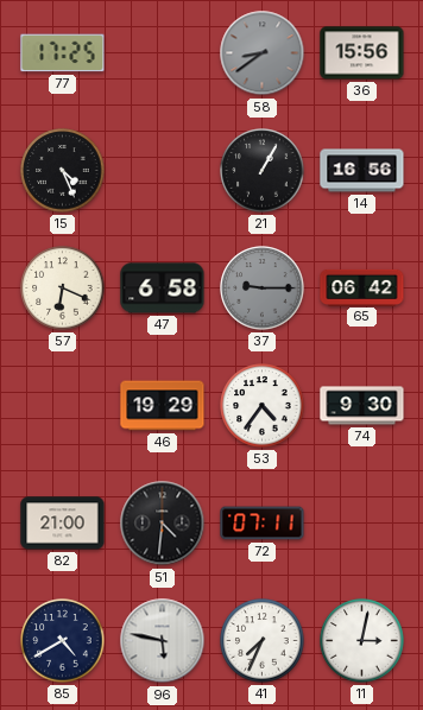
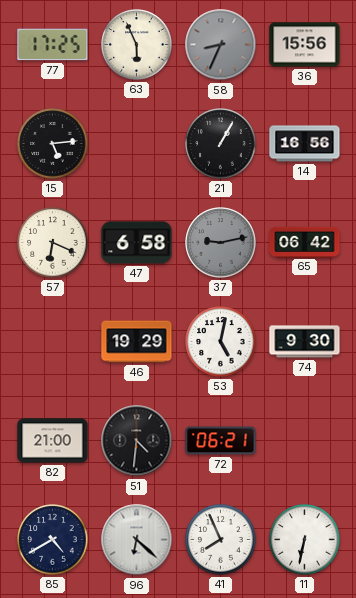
63: none -> 5:56 (137, 45)
58: 8:39 -> 8:34 (221, 45)
15: 4:26 -> 5:14 (53, 144)
37: 9:15 -> 9:13 (221, 243)
53: 4:36 -> 5:02 (221, 342)
72: 07:11 -> 06:21 (221, 441)
96: 5:47 -> 6:22 (137, 540)
41: 7:34 -> 7:56 (221, 540)
11: 3:02 -> 6:32 (305, 540)
